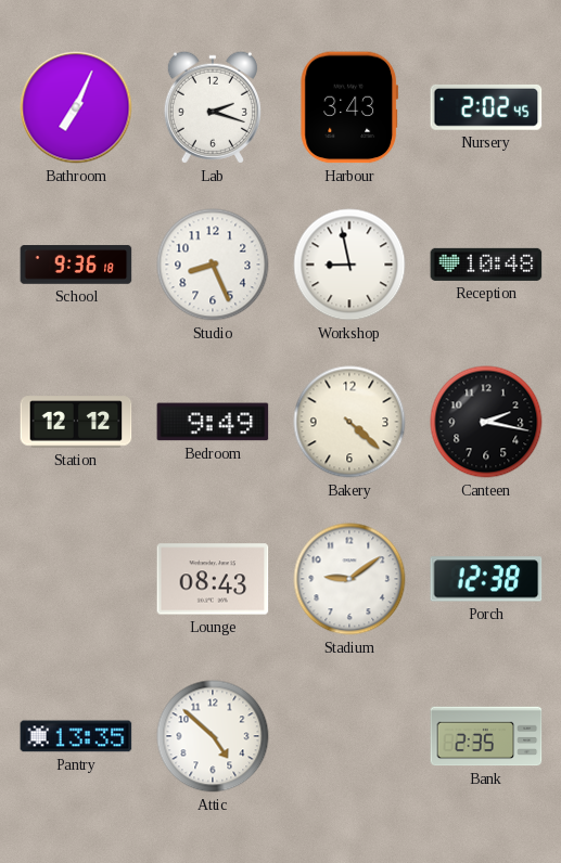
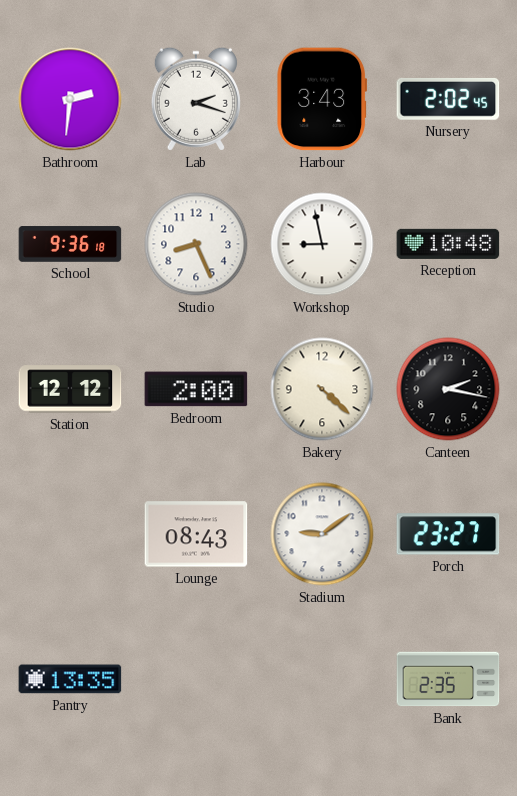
Bathroom: 7:04 -> 2:31 (70, 99)
Bedroom: 9:49 -> 2:00 (196, 389)
Porch: 12:38 -> 23:27 (448, 534)
Attic: 4:52 -> none (213, 736)
